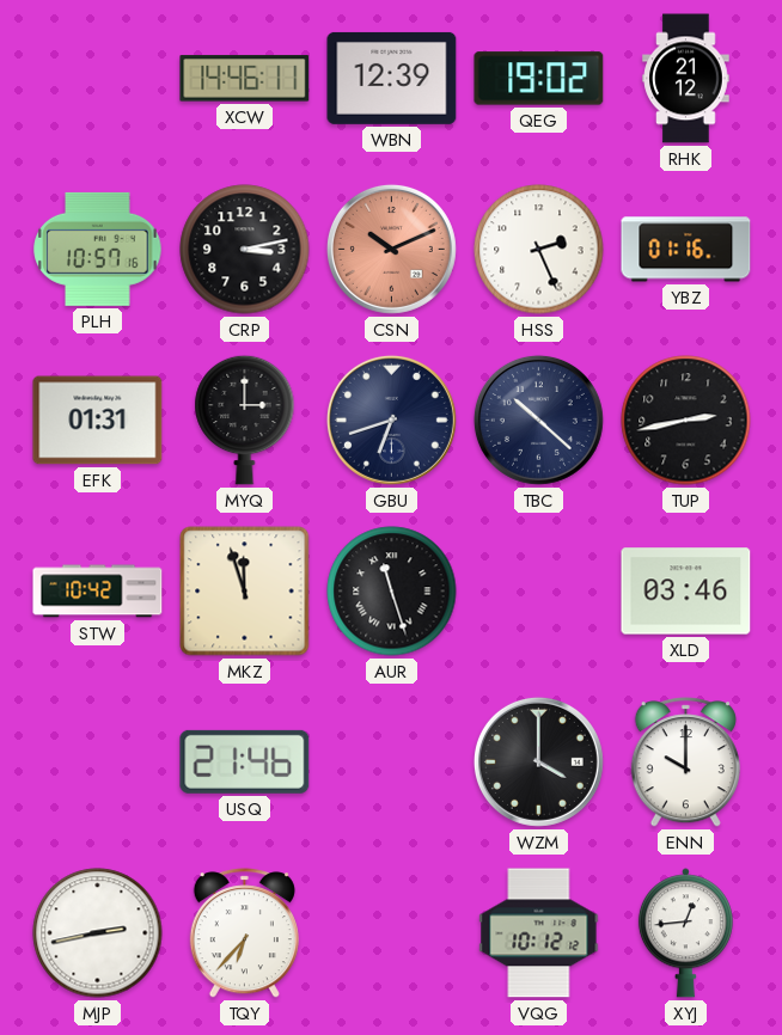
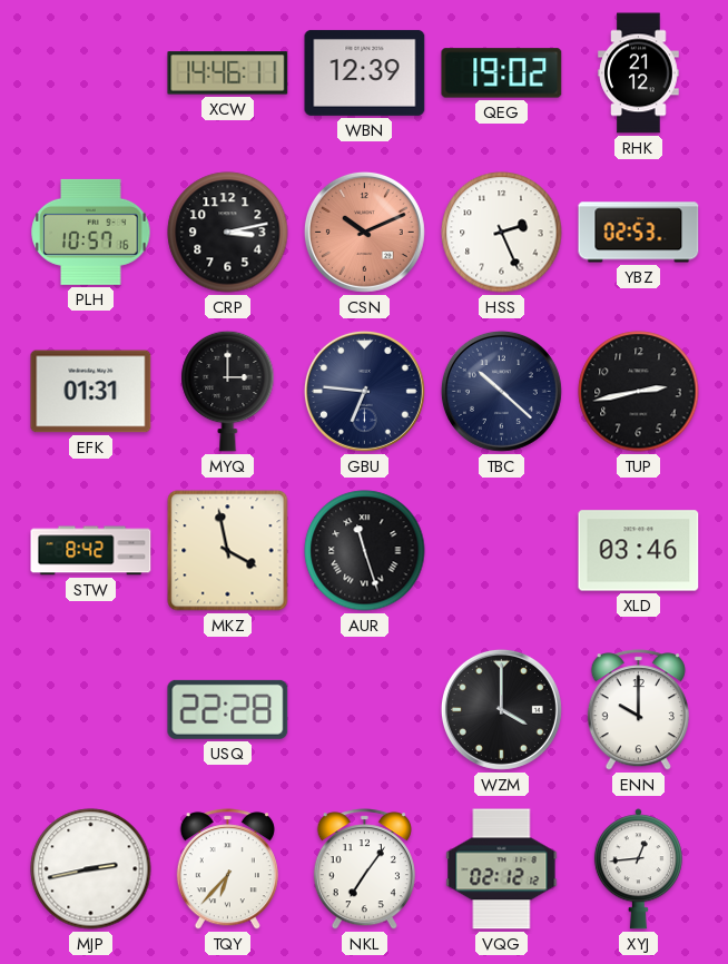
YBZ: 01:16 -> 02:53 (639, 233)
GBU: 6:42 -> 6:46 (364, 391)
STW: 10:42 -> 8:42 (91, 551)
MKZ: 11:57 -> 3:58 (228, 551)
USQ: 21:46 -> 22:28 (228, 709)
NKL: none -> 7:06 (364, 869)
VQG: 10:12 -> 02:12 (502, 869)
